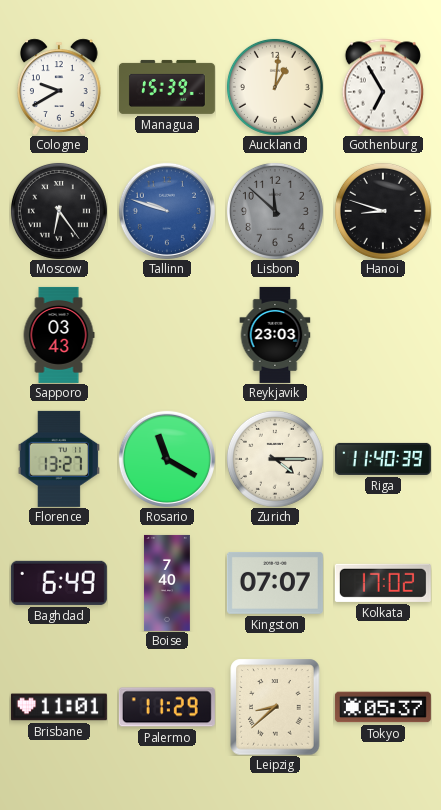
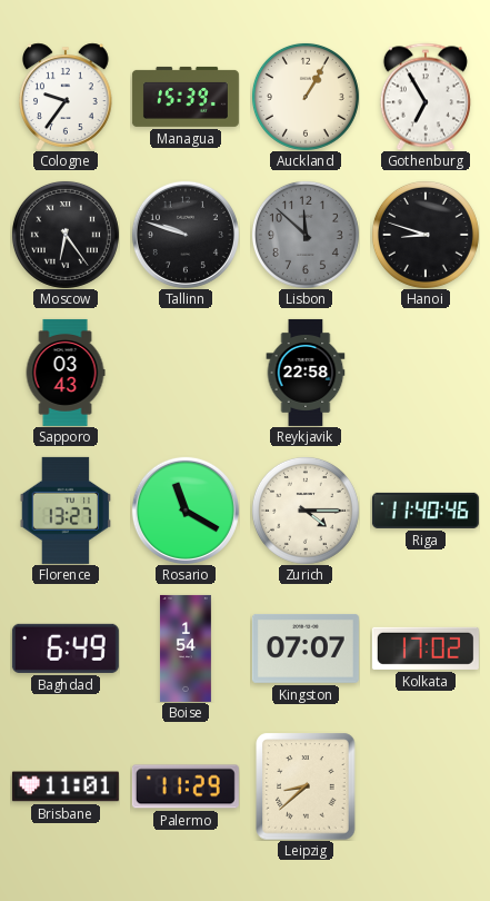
Cologne: 9:40 -> 9:36 (67, 97)
Auckland: 1:01 -> 1:05 (306, 97)
Tallinn dial: blue -> black (186, 235)
Reykjavik: 23:03 -> 22:58 (306, 373)
Riga: 11:40:39 -> 11:40:46 (426, 511)
Boise: 7:40 -> 1:54 (186, 648)
Tokyo: 05:37 -> none (383, 707)
